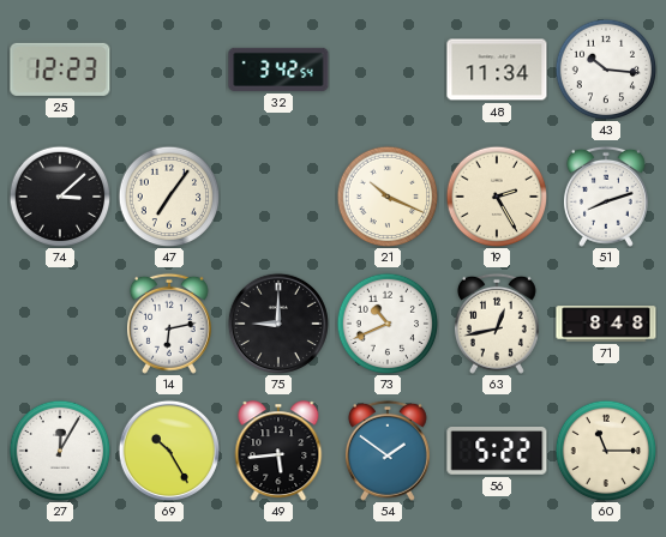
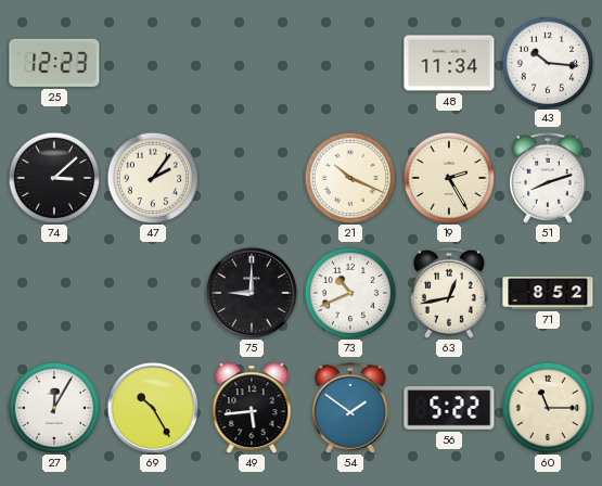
32: 3:42 -> none (278, 70)
47: 7:06 -> 2:06 (153, 178)
14: 6:13 -> none (169, 324)
71: 8:48 -> 8:52 (548, 293)
